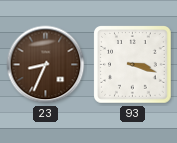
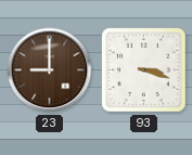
23: 8:34 -> 9:00 (50, 70)
